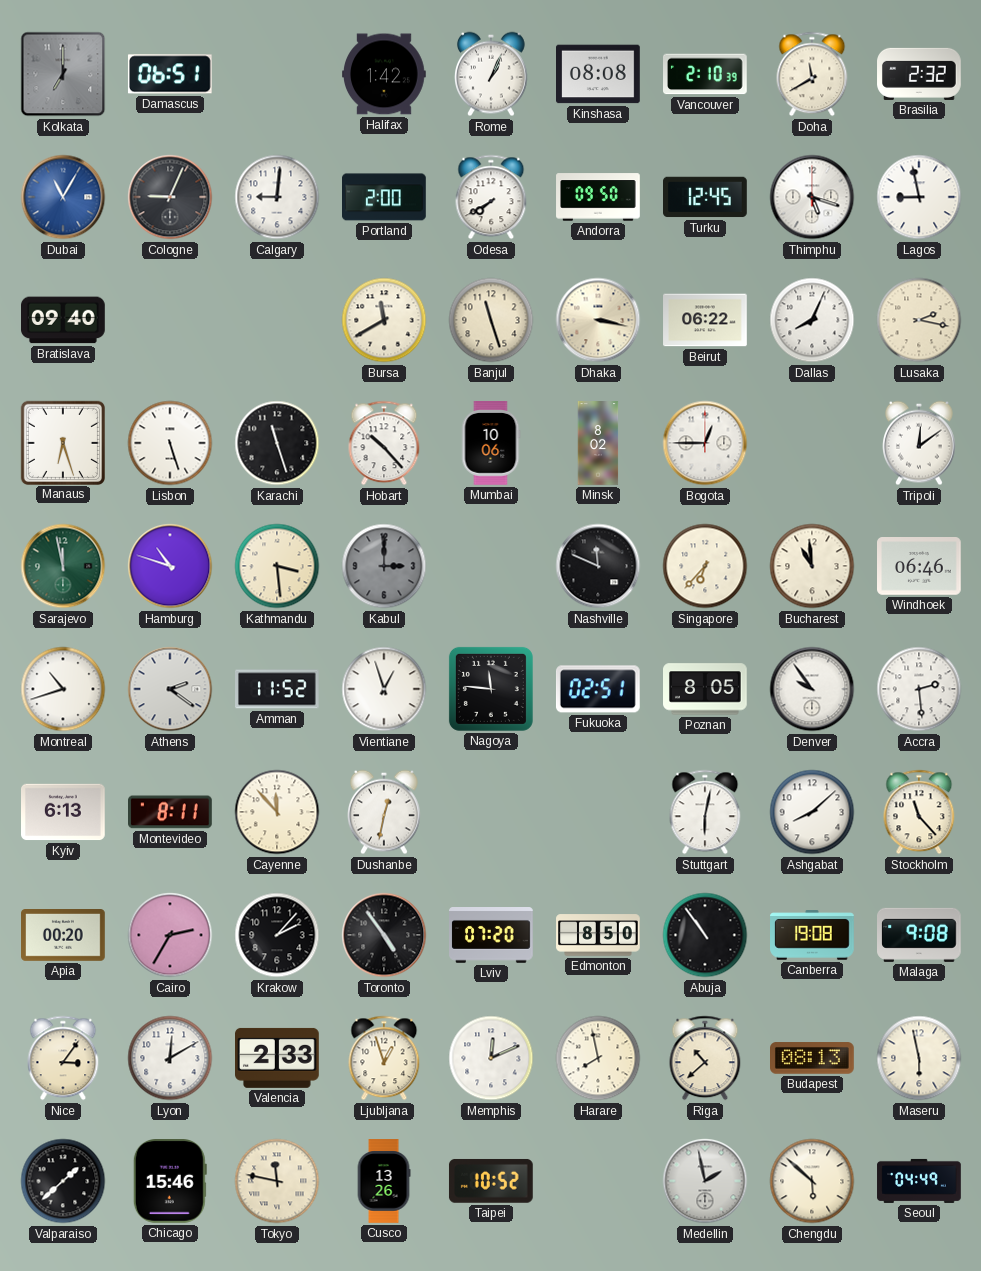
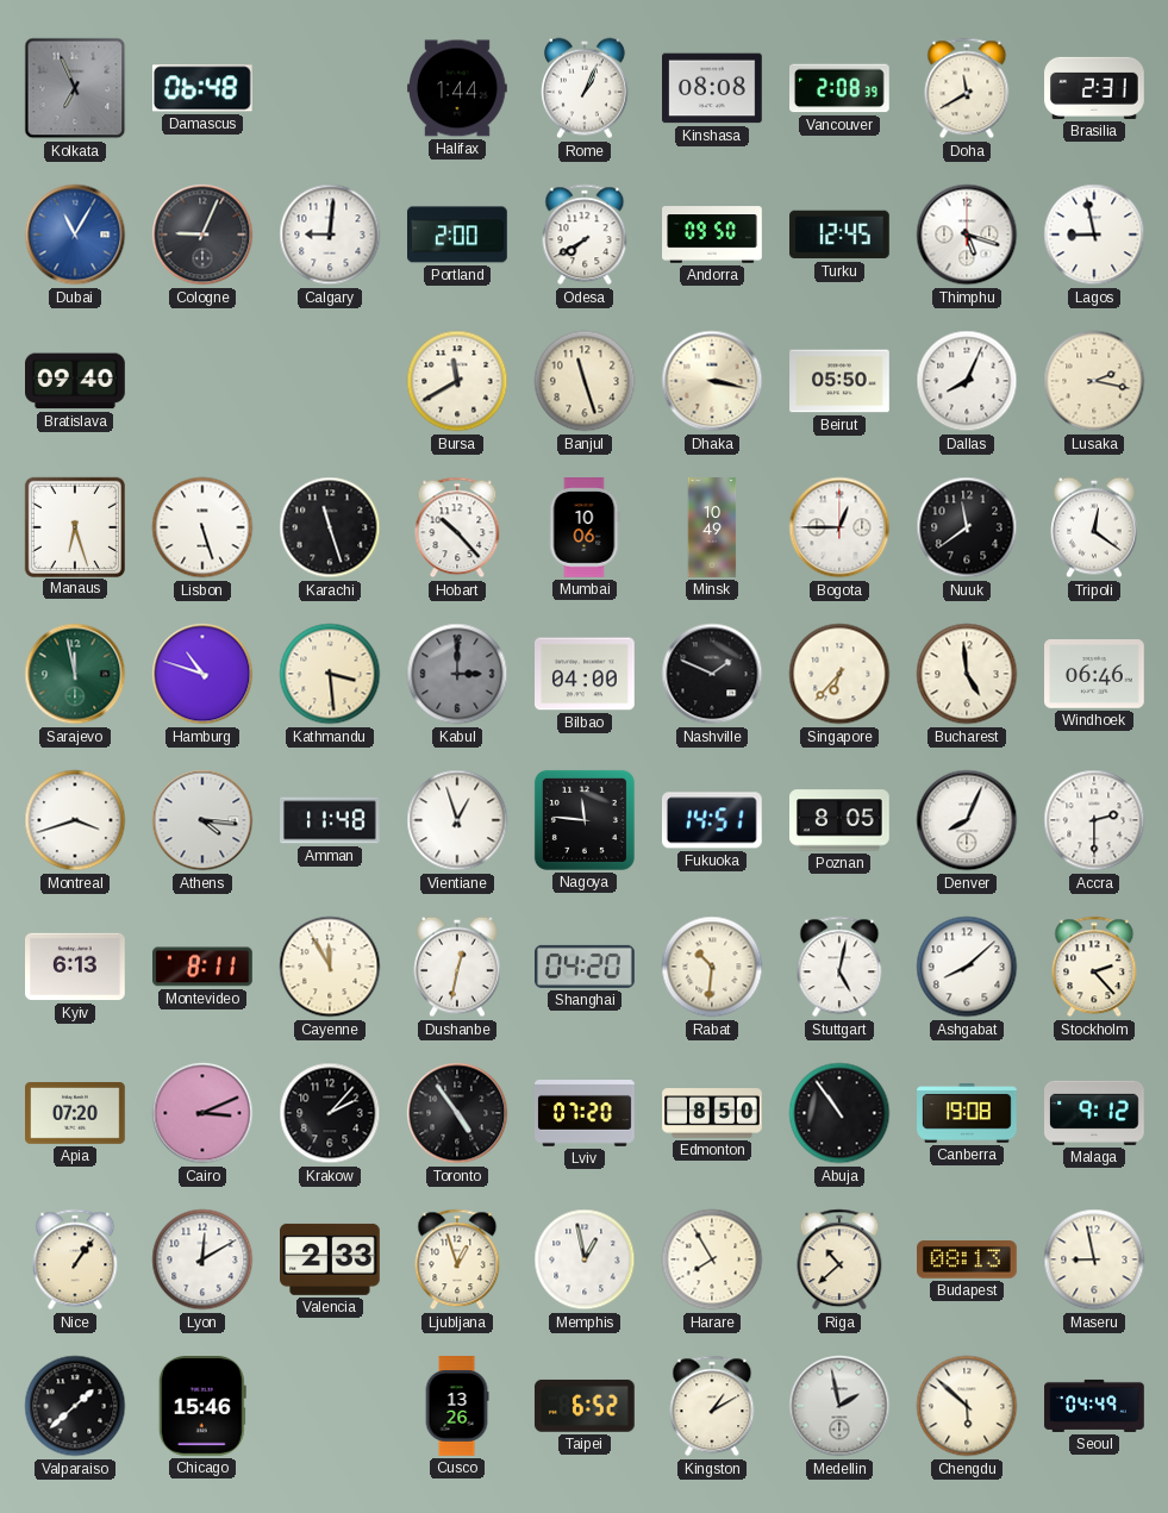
Kolkata: 7:00 -> 6:56 (75, 88)
Damascus: 06:51 -> 06:48 (202, 88)
Halifax: 1:42 -> 1:44 (457, 88)
Vancouver: 2:10 -> 2:08 (841, 88)
Brasilia: 2:32 -> 2:31 (1094, 88)
Beirut: 06:22 -> 05:50 (839, 381)
Minsk: 8:02 -> 10:49 (712, 527)
Nuuk: none -> 11:39 (967, 527)
Tripoli: 12:09 -> 12:21 (1095, 527)
Bilbao: none -> 04:00 (586, 674)
Nashville: 11:49 -> 1:49 (712, 674)
Bucharest: 10:59 -> 4:59 (967, 674)
Montreal: 10:42 -> 3:42 (75, 820)
Athens: 2:21 -> 4:16 (202, 820)
Amman: 11:52 -> 11:48 (331, 820)
Fukuoka: 02:51 -> 14:51 (712, 820)
Denver: 9:54 -> 8:04 (967, 820)
Accra: 2:29 -> 2:30 (1094, 820)
Cayenne: 11:53 -> 11:55 (330, 967)
Shanghai: none -> 04:20 (586, 967)
Rabat: none -> 10:31 (712, 967)
Stuttgart: 6:02 -> 5:02 (839, 967)
Stockholm: 11:23 -> 2:23 (1094, 967)
Apia: 00:20 -> 07:20 (76, 1114)
Cairo: 2:35 -> 3:11 (202, 1113)
Malaga: 9:08 -> 9:12 (1095, 1113)
Nice: 3:06 -> 1:06 (75, 1259)
Memphis: 12:11 -> 12:58 (585, 1259)
Harare: 7:58 -> 7:55 (712, 1259)
Maseru: 5:58 -> 8:58 (1094, 1259)
Tokyo: 11:47 -> none (277, 1181)
Taipei: 10:52 -> 6:52 (585, 1406)
Kingston: none -> 1:10 (712, 1406)
